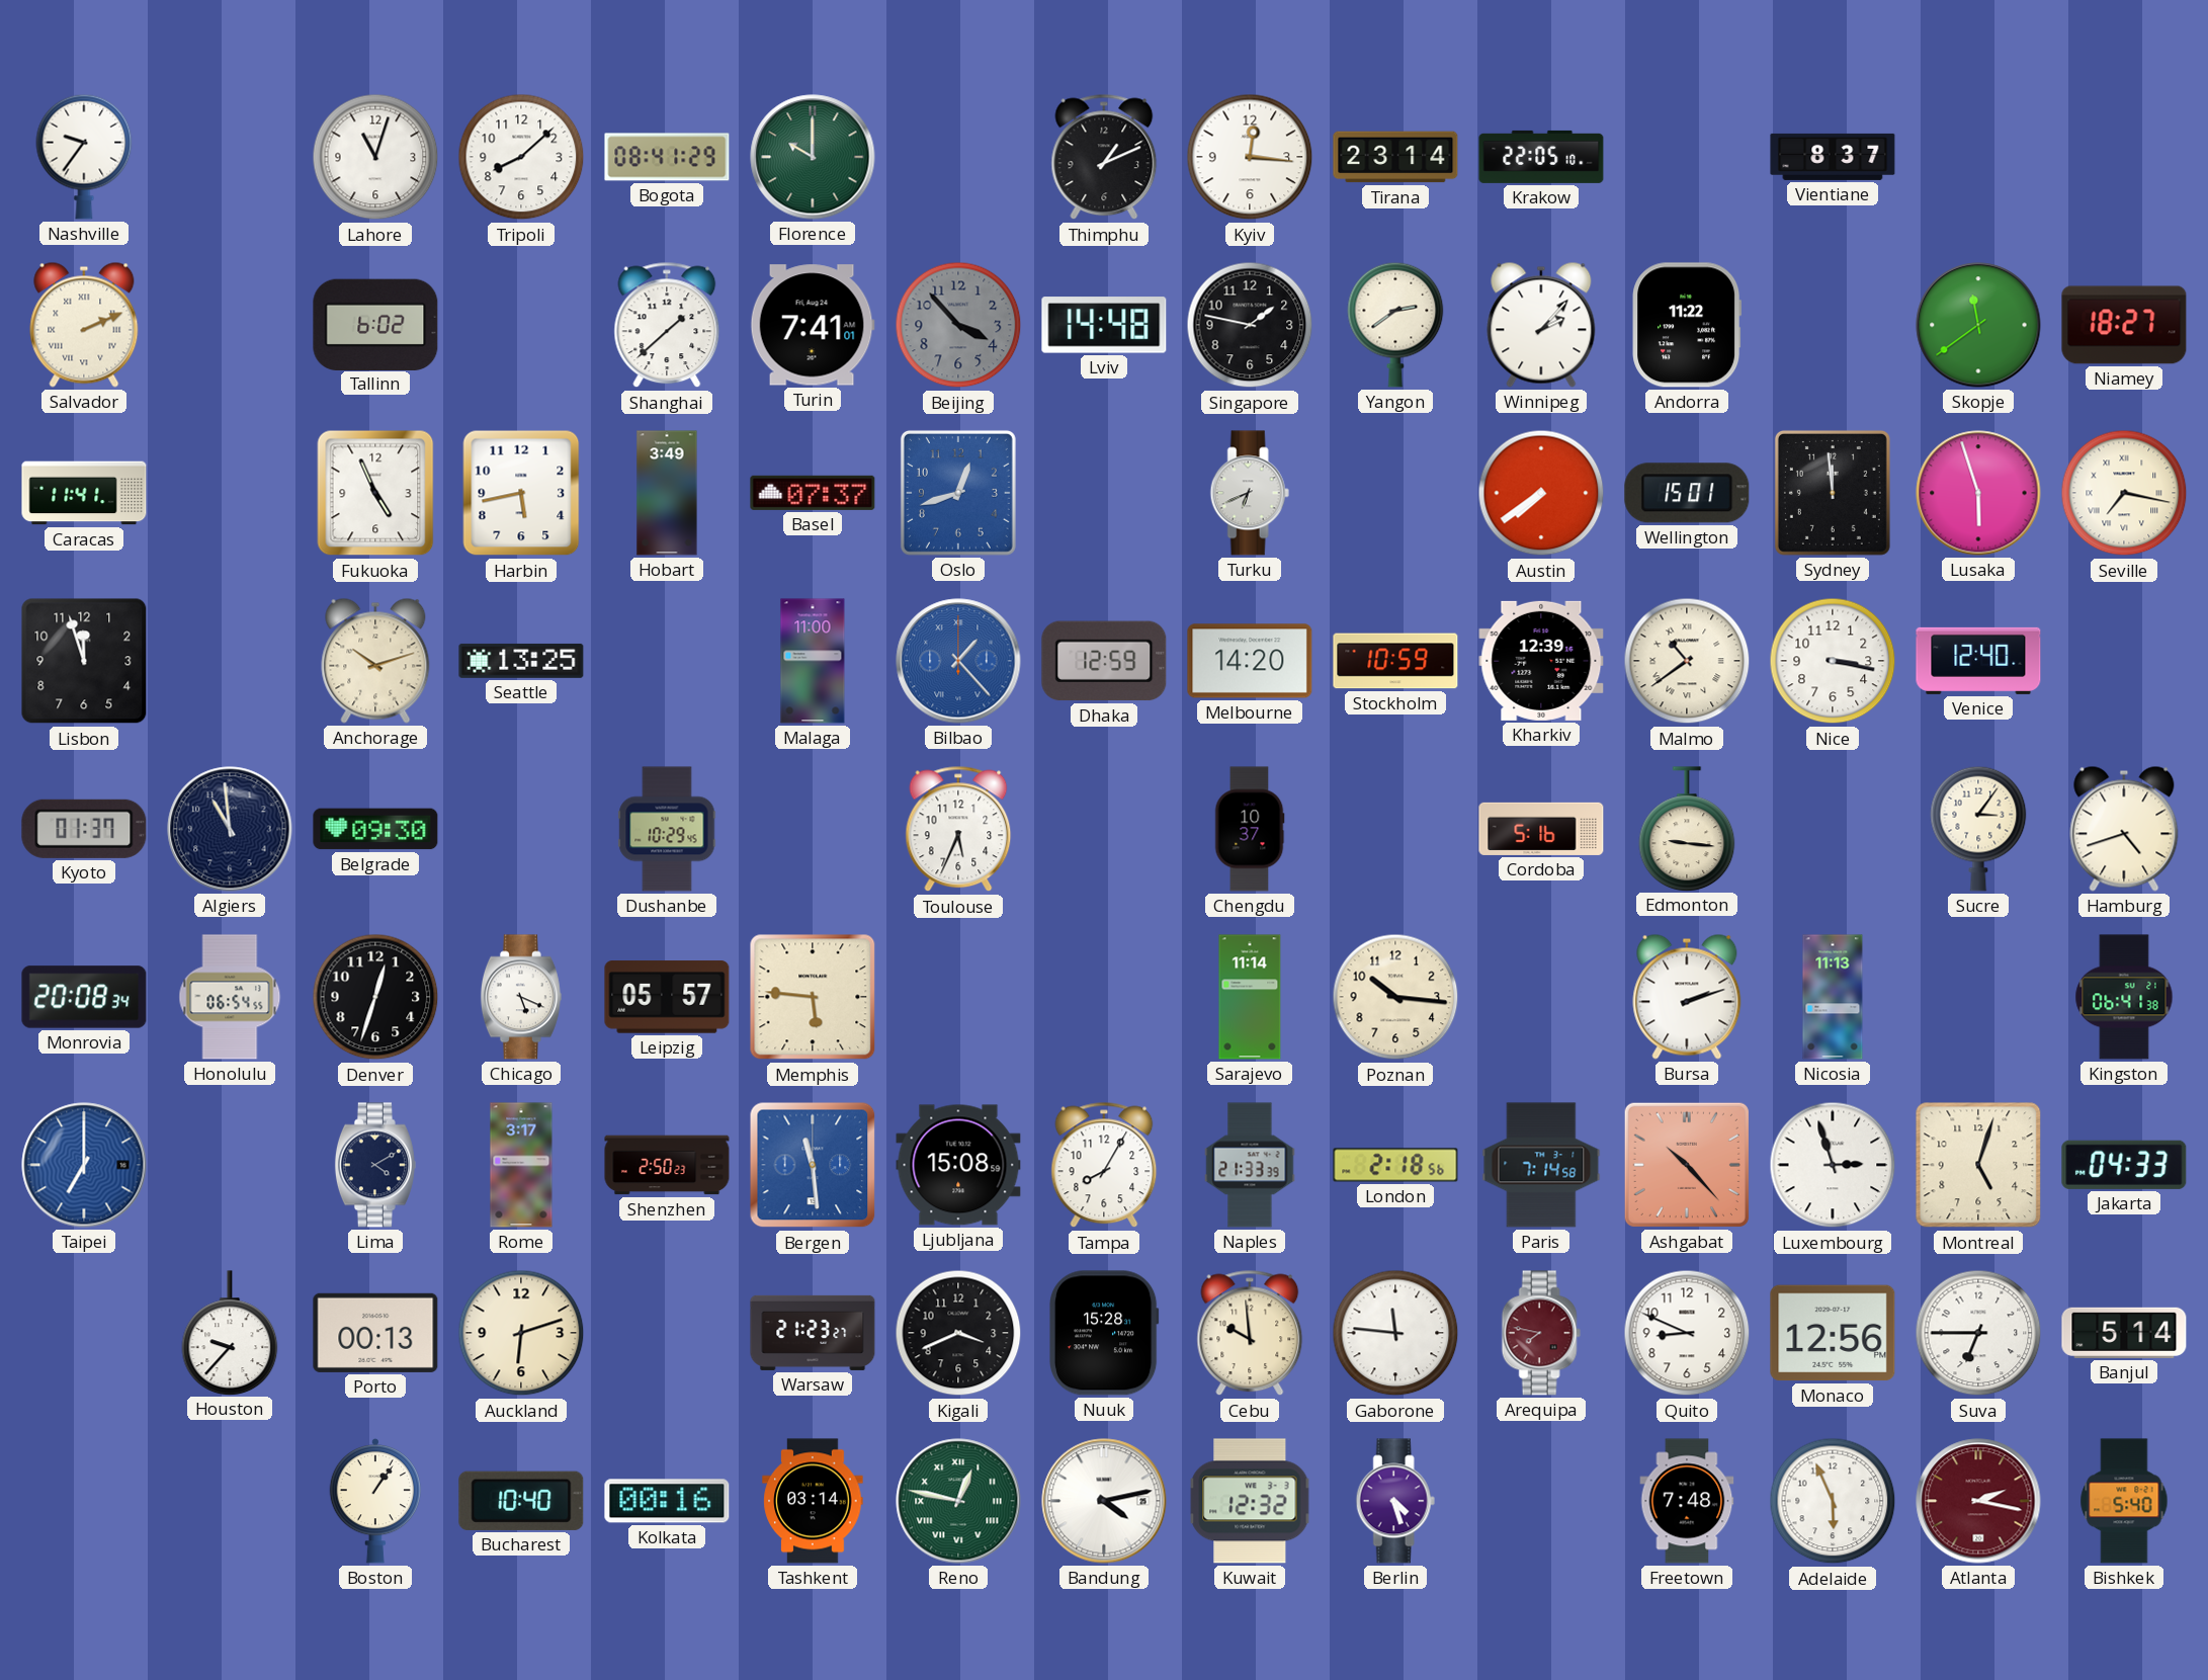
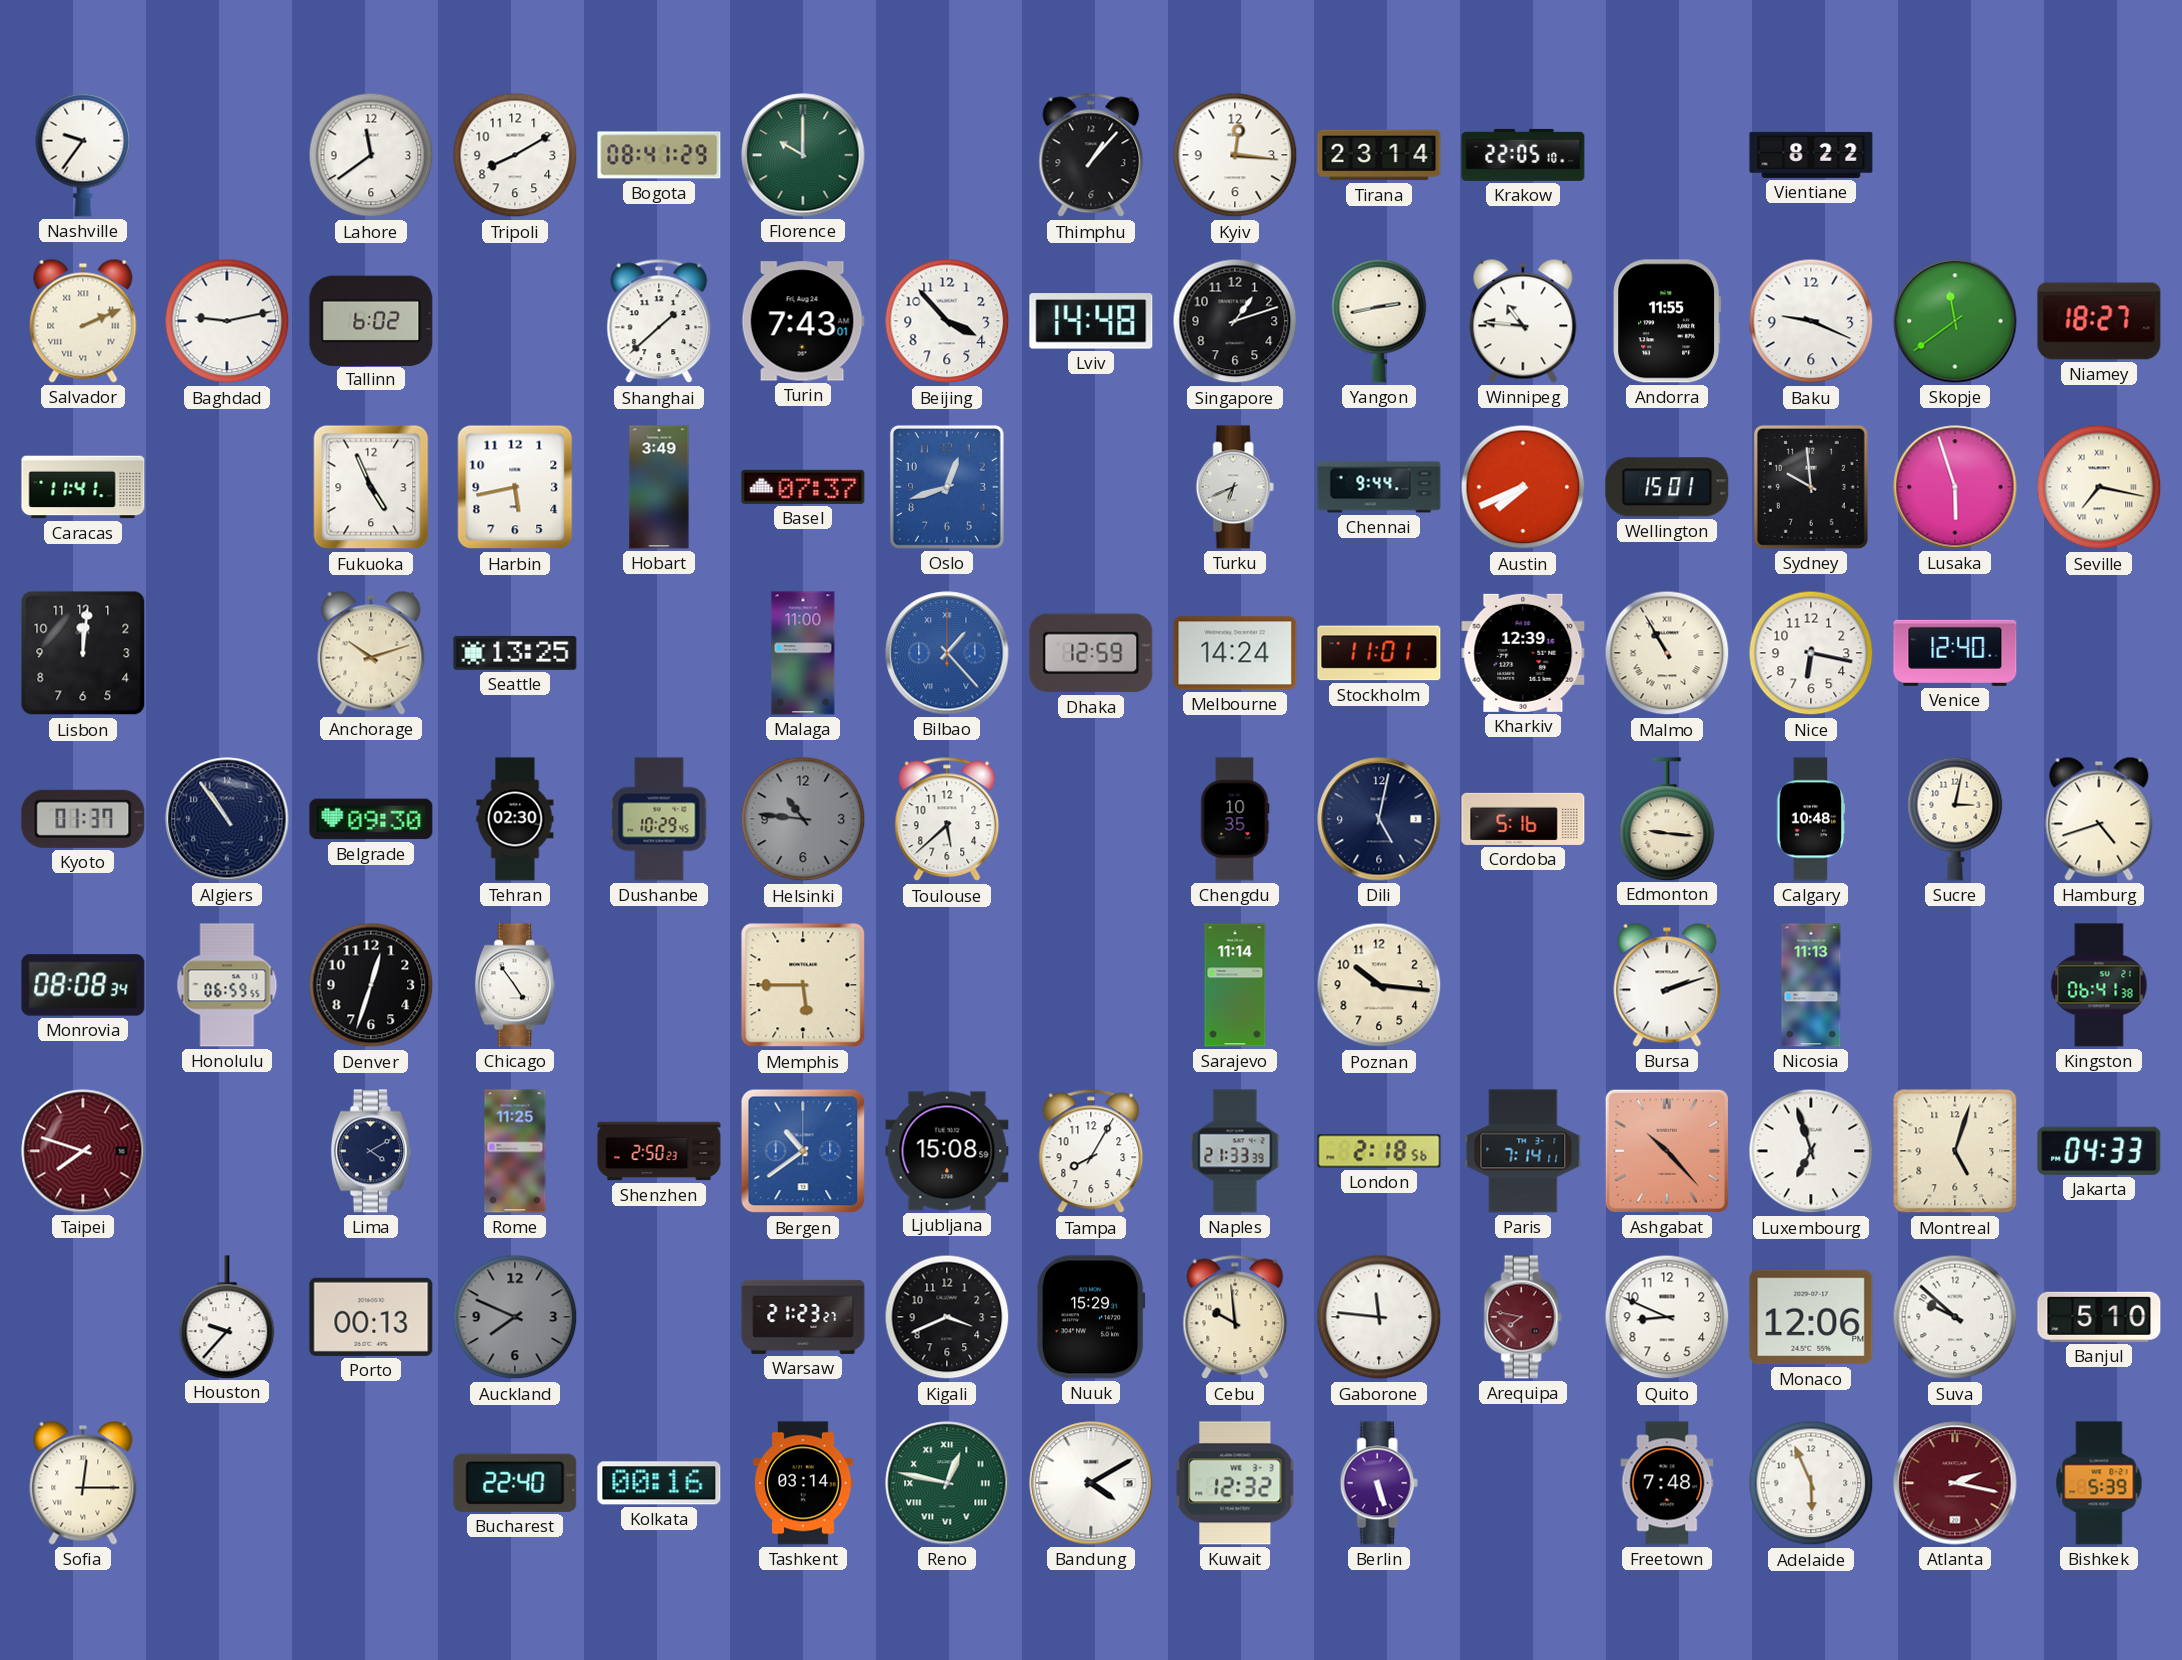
Lahore: 11:03 -> 11:39 (371, 155)
Tripoli: 8:08 -> 8:10 (515, 155)
Thimphu: 1:11 -> 1:07 (1091, 155)
Vientiane: 8:37 -> 8:22 (1811, 155)
Baghdad: none -> 9:13 (227, 321)
Turin: 7:41 -> 7:43 (803, 321)
Beijing dial: grey -> white (947, 321)
Singapore: 1:47 -> 1:12 (1235, 321)
Yangon: 2:39 -> 2:43 (1379, 321)
Winnipeg: 2:07 -> 10:46 (1523, 321)
Andorra: 11:22 -> 11:55 (1667, 321)
Baku: none -> 9:19 (1811, 321)
Chennai: none -> 9:44 (1379, 487)
Austin: 7:39 -> 7:41 (1523, 487)
Sydney: 11:59 -> 9:59 (1811, 487)
Lisbon: 11:57 -> 12:01 (83, 653)
Melbourne: 14:20 -> 14:24 (1235, 653)
Stockholm: 10:59 -> 11:01 (1379, 653)
Malmo: 10:39 -> 10:55 (1667, 653)
Nice: 3:17 -> 6:17 (1811, 653)
Algiers: 10:59 -> 10:54 (227, 819)
Tehran: none -> 02:30 (515, 819)
Helsinki: none -> 10:46 (803, 819)
Toulouse: 5:34 -> 5:38 (947, 819)
Chengdu: 10:37 -> 10:35 (1235, 819)
Dili: none -> 5:02 (1379, 819)
Calgary: none -> 10:48 (1811, 819)
Sucre: 3:06 -> 3:02 (1955, 819)
Monrovia: 20:08 -> 08:08 (83, 985)
Honolulu: 06:54 -> 06:59 (227, 985)
Chicago: 5:19 -> 4:54 (515, 985)
Leipzig: 05:57 -> none (667, 997)
Memphis: 5:46 -> 5:45 (803, 985)
Taipei: 7:00 -> 7:48 (83, 1151)
Taipei dial: blue -> burgundy (83, 1151)
Rome: 3:17 -> 11:25 (515, 1151)
Bergen: 11:29 -> 10:39 (803, 1151)
Paris: 7:14:58 -> 7:14:11 (1523, 1151)
Luxembourg: 2:57 -> 6:57 (1811, 1151)
Auckland: 6:12 -> 7:49 (515, 1317)
Auckland dial: cream -> grey (515, 1317)
Nuuk: 15:28 -> 15:29 (1092, 1317)
Monaco: 12:56 -> 12:06 (1811, 1317)
Suva: 6:45 -> 9:52 (1955, 1317)
Banjul: 5:14 -> 5:10 (2099, 1317)
Sofia: none -> 12:15 (83, 1483)
Boston: 1:06 -> none (375, 1501)
Bucharest: 10:40 -> 22:40 (515, 1483)
Bandung: 4:13 -> 4:10 (1091, 1483)
Berlin: 4:27 -> 5:27 (1379, 1483)
Bishkek: 5:40 -> 5:39 (2099, 1483)
